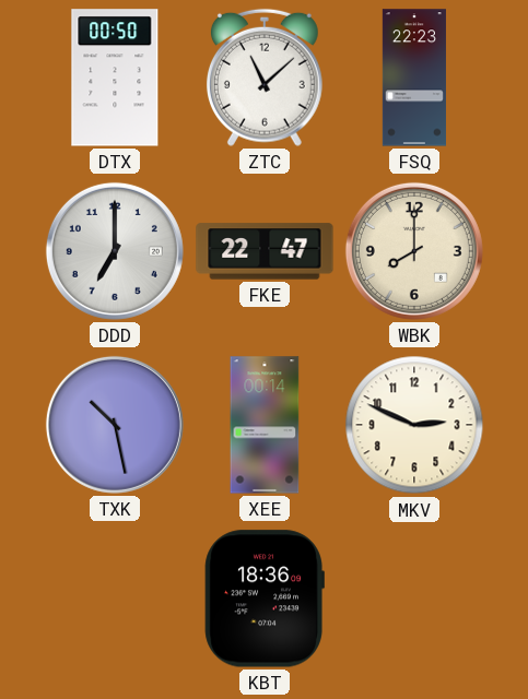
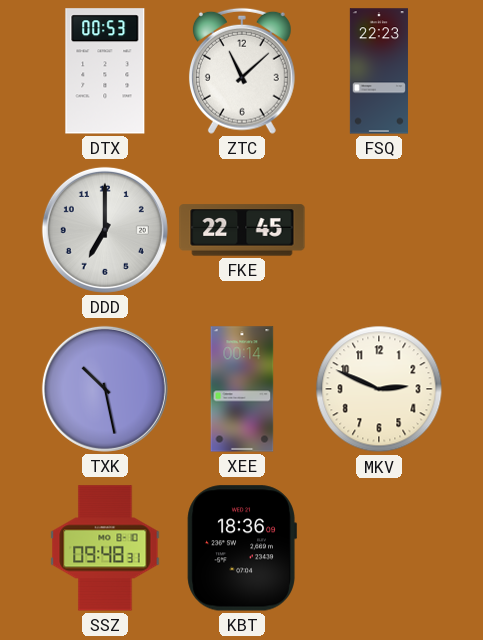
DTX: 00:50 -> 00:53 (105, 71)
FKE: 22:47 -> 22:45 (242, 230)
WBK: 8:00 -> none (414, 251)
SSZ: none -> 09:48 (105, 548)
